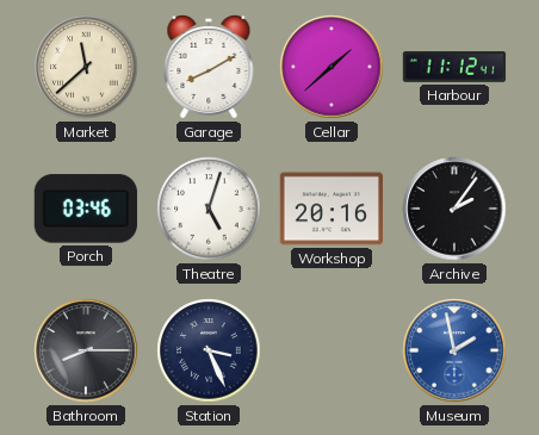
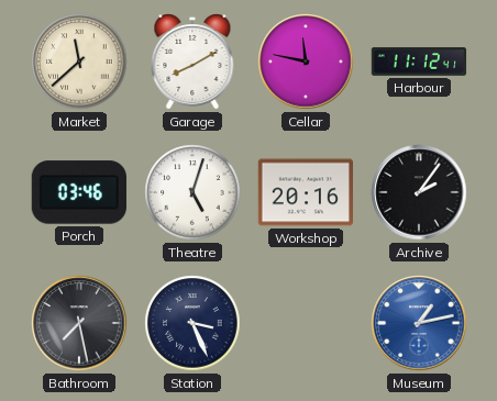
Cellar: 1:38 -> 11:47 (306, 62)
Bathroom: 8:15 -> 7:28 (79, 323)
Museum: 1:58 -> 1:13 (419, 323)
